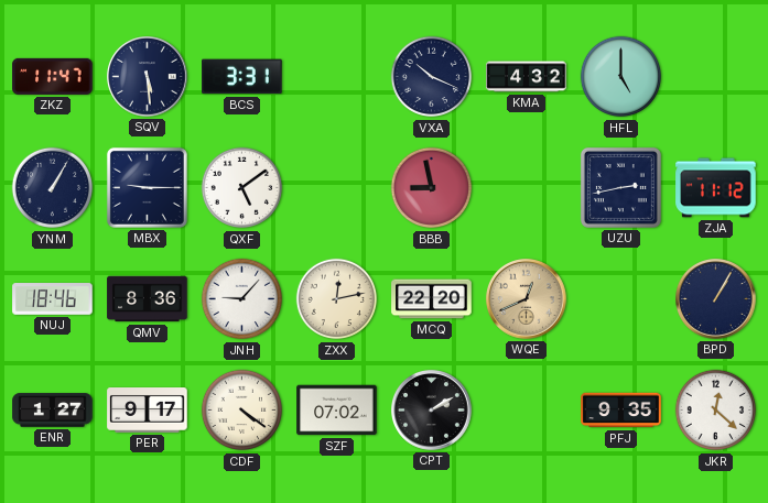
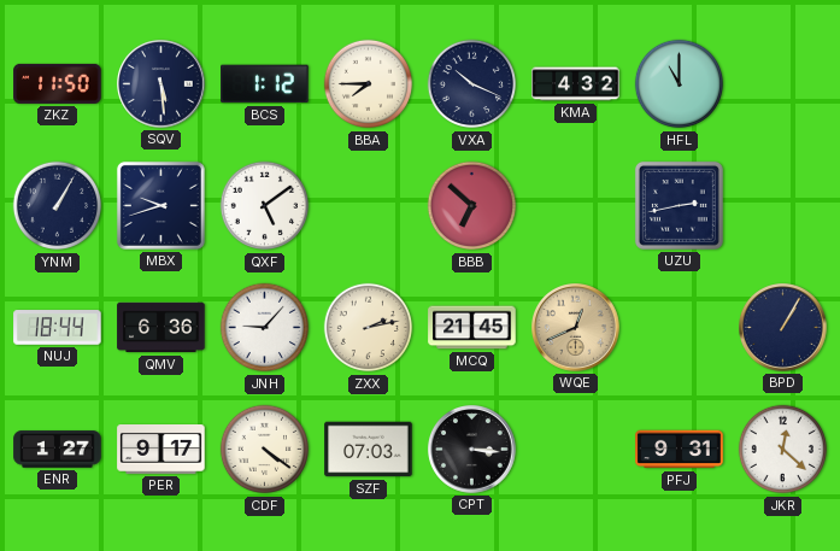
ZKZ: 11:47 -> 11:50 (58, 83)
BCS: 3:31 -> 1:12 (265, 84)
BBA: none -> 7:45 (369, 84)
HFL: 5:00 -> 11:00 (680, 84)
MBX: 9:15 -> 9:42 (160, 205)
BBB: 8:58 -> 6:52 (472, 206)
ZJA: 11:12 -> none (716, 188)
NUJ: 18:46 -> 18:44 (58, 328)
QMV: 8:36 -> 6:36 (161, 328)
ZXX: 12:13 -> 2:13 (369, 328)
MCQ: 22:20 -> 21:45 (472, 328)
SZF: 07:02 -> 07:03 (369, 450)
CPT: 2:10 -> 3:16 (472, 450)
PFJ: 9:35 -> 9:31 (680, 450)
